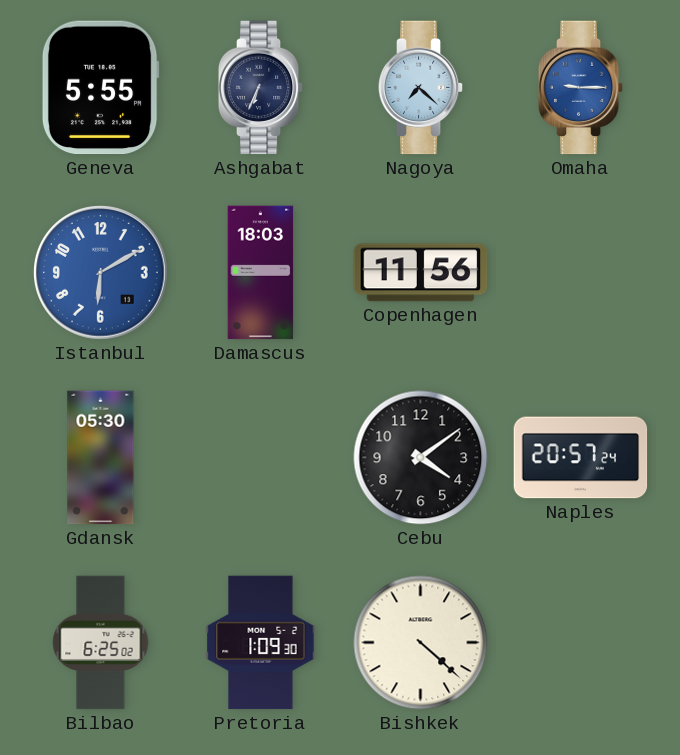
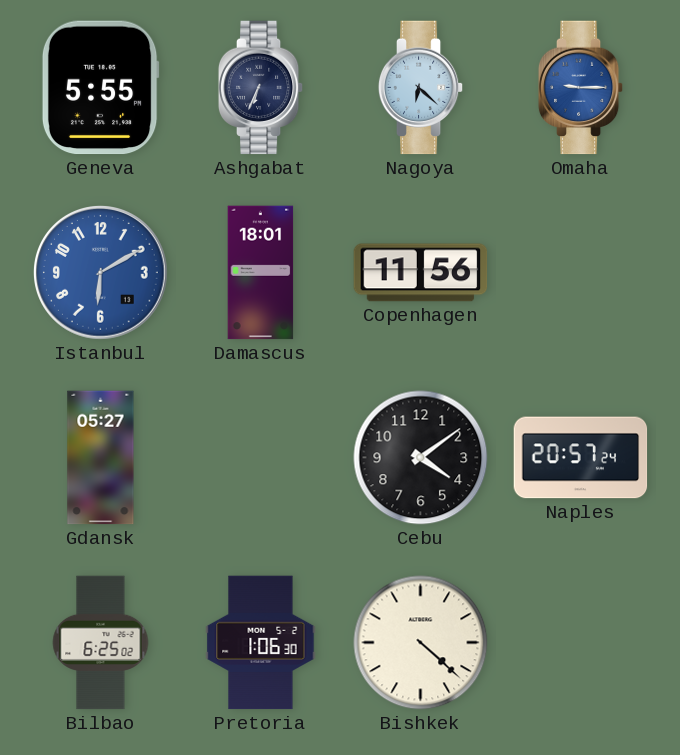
Nagoya: 7:22 -> 6:22 (421, 88)
Damascus: 18:03 -> 18:01 (261, 273)
Gdansk: 05:30 -> 05:27 (101, 458)
Pretoria: 1:09 -> 1:06 (261, 643)
